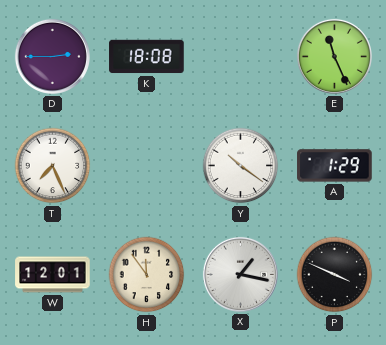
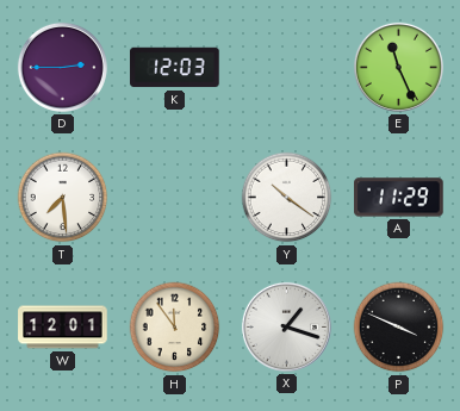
K: 18:08 -> 12:03 (175, 68)
T: 7:26 -> 7:29 (63, 198)
A: 1:29 -> 11:29 (399, 198)
X: 1:17 -> 1:18 (286, 326)
